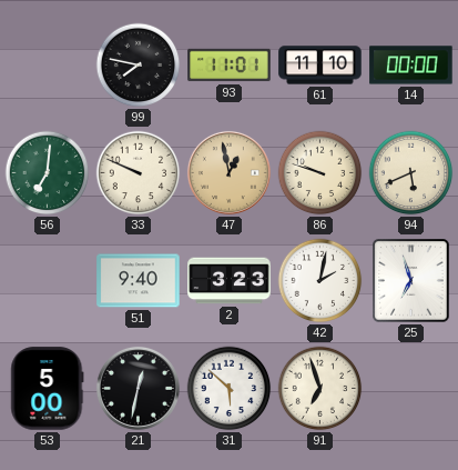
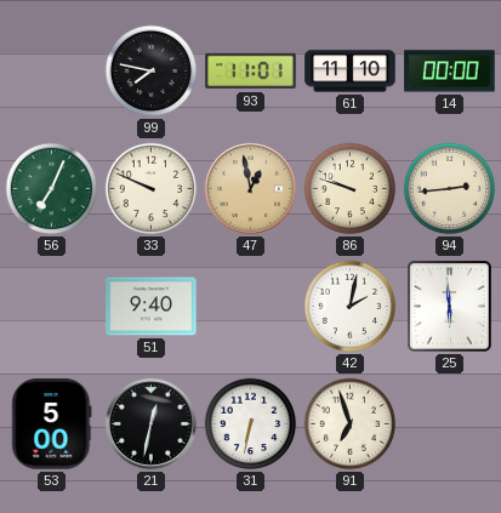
56: 7:01 -> 7:04 (52, 189)
94: 5:41 -> 2:44 (450, 189)
2: 3:23 -> none (230, 281)
25: 6:57 -> 5:59 (450, 307)
31: 5:52 -> 6:32 (251, 424)
